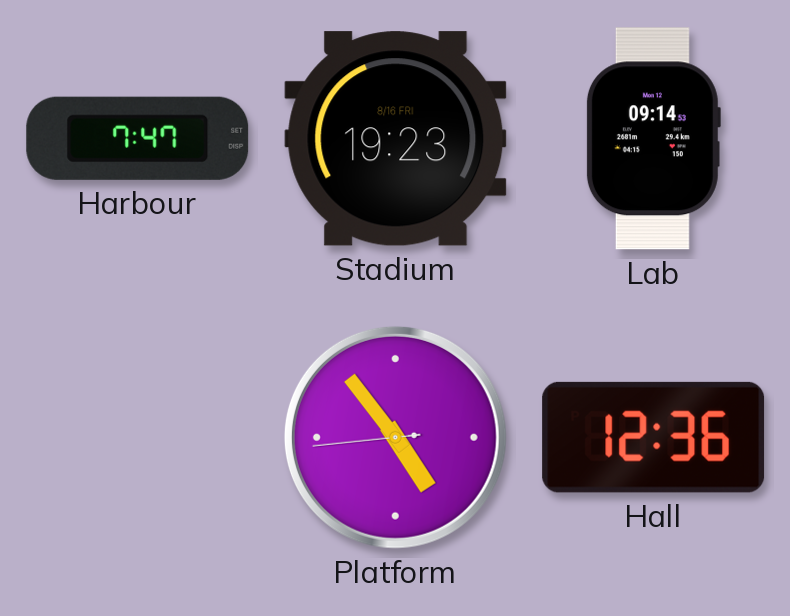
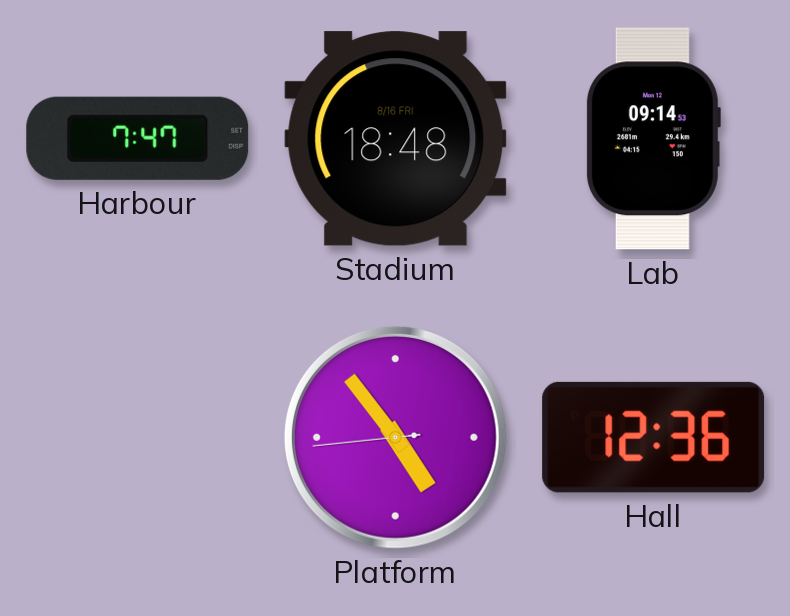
Stadium: 19:23 -> 18:48 (396, 139)
